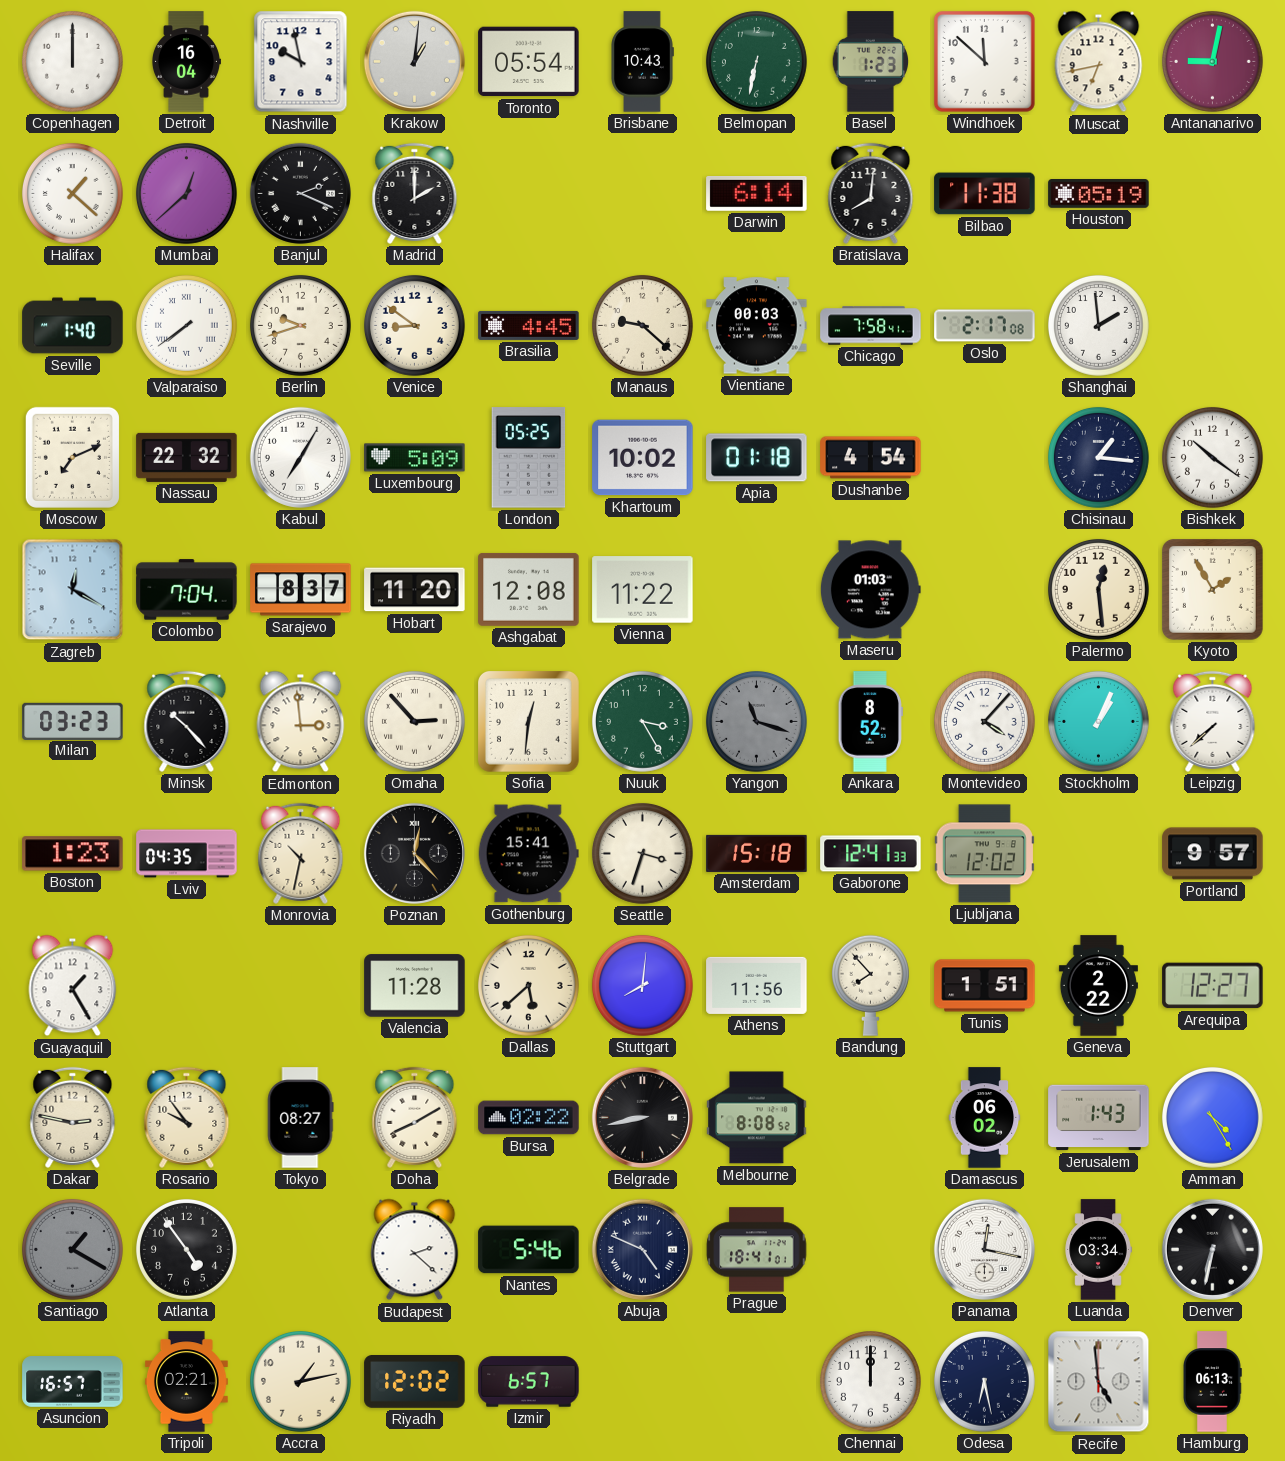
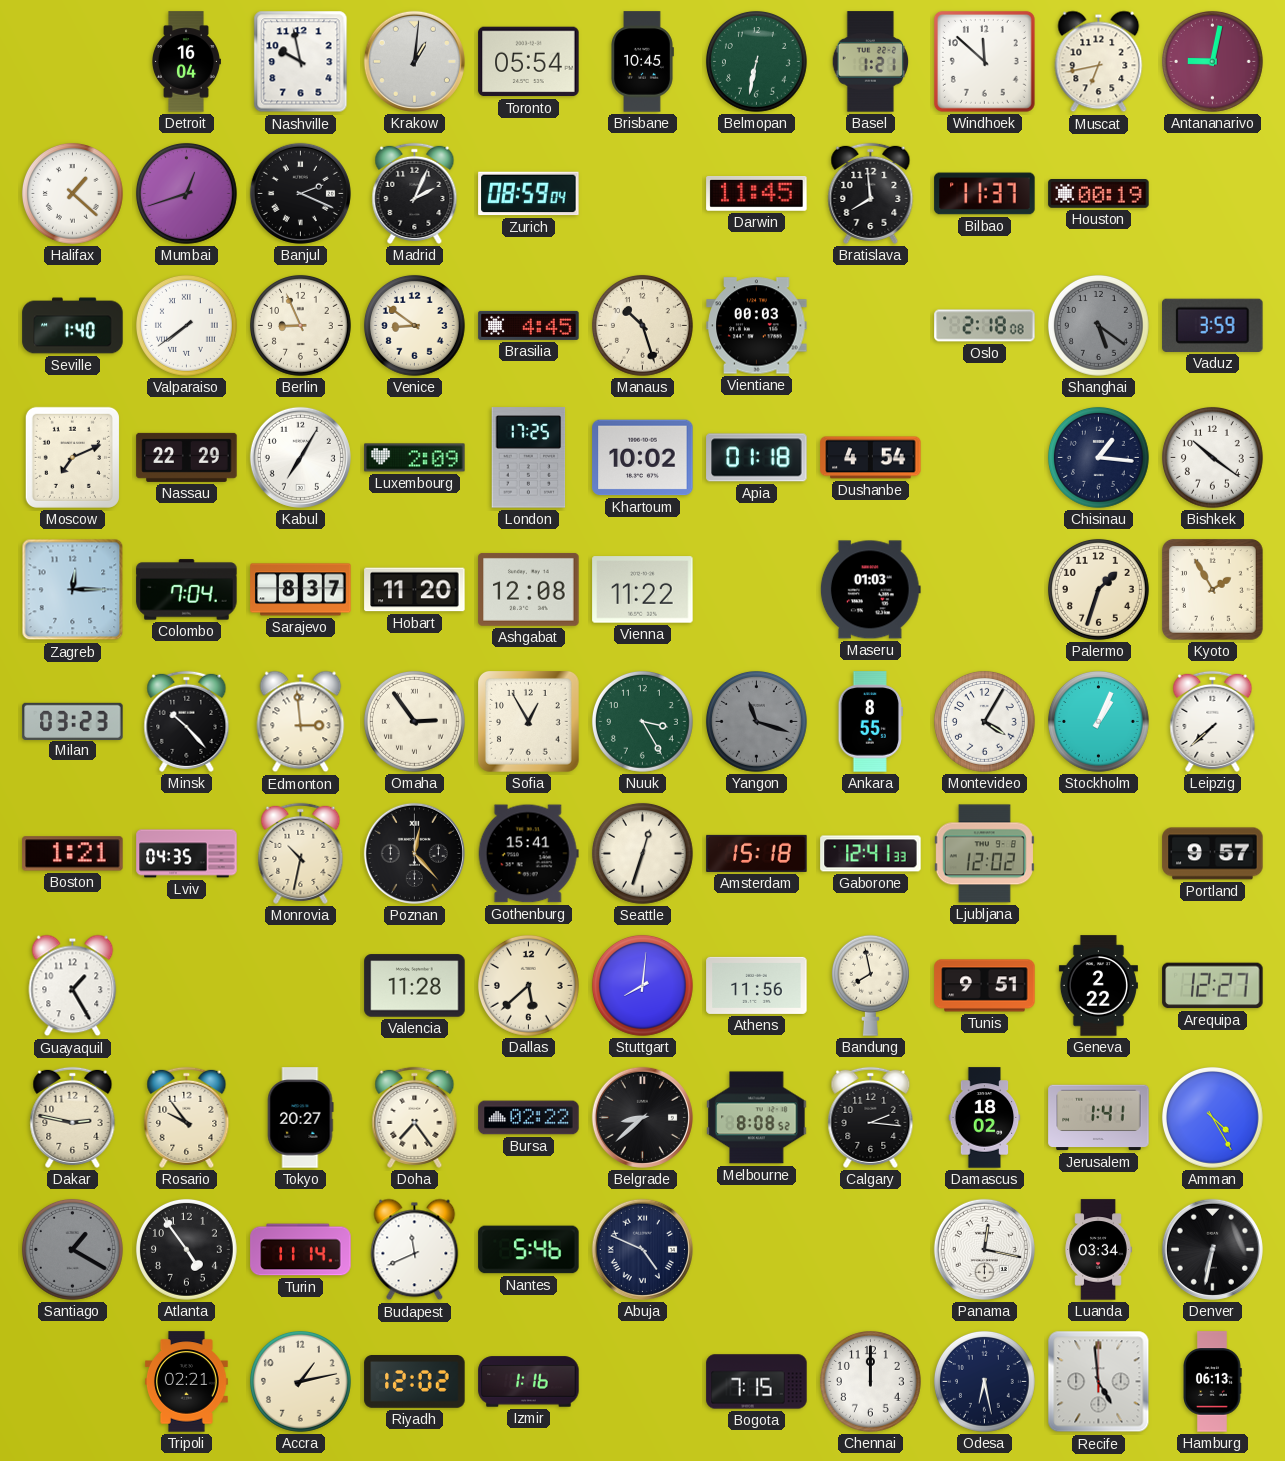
Copenhagen: 12:00 -> none (72, 61)
Brisbane: 10:43 -> 10:45 (642, 62)
Basel: 1:23 -> 1:21 (870, 62)
Mumbai: 12:38 -> 12:42 (186, 193)
Madrid: 2:00 -> 2:04 (415, 193)
Zurich: none -> 08:59 (529, 194)
Darwin: 6:14 -> 11:45 (757, 194)
Bratislava: 8:01 -> 7:59 (871, 193)
Bilbao: 11:38 -> 11:37 (985, 194)
Houston: 05:19 -> 00:19 (1099, 194)
Berlin: 9:42 -> 8:56 (300, 325)
Manaus: 9:22 -> 10:27 (642, 325)
Chicago: 7:58 -> none (871, 326)
Oslo: 2:17 -> 2:18 (985, 326)
Shanghai: 1:59 -> 5:21 (1098, 325)
Shanghai dial: white -> grey (1098, 325)
Vaduz: none -> 3:59 (1213, 325)
Nassau: 22:32 -> 22:29 (187, 457)
Luxembourg: 5:09 -> 2:09 (415, 458)
London: 05:25 -> 17:25 (529, 458)
Zagreb: 12:20 -> 12:15 (73, 590)
Palermo: 12:29 -> 1:33 (1098, 589)
Omaha: 2:53 -> 2:54 (414, 721)
Sofia: 12:31 -> 12:55 (529, 722)
Ankara: 8:52 -> 8:55 (870, 722)
Montevideo: 4:07 -> 4:05 (984, 721)
Boston: 1:23 -> 1:21 (73, 854)
Seattle: 3:33 -> 12:33 (642, 853)
Bandung: 7:53 -> 7:58 (870, 985)
Tunis: 1:51 -> 9:51 (985, 986)
Tokyo: 08:27 -> 20:27 (300, 1118)
Doha: 8:10 -> 7:24 (415, 1117)
Belgrade: 8:43 -> 8:38 (642, 1117)
Calgary: none -> 2:16 (871, 1117)
Damascus: 06:02 -> 18:02 (985, 1118)
Jerusalem: 1:43 -> 1:41 (1099, 1118)
Turin: none -> 11:14 (301, 1250)
Budapest: 2:22 -> 11:41 (415, 1250)
Prague: 18:41 -> none (757, 1250)
Asuncion: 16:57 -> none (73, 1382)
Izmir: 6:57 -> 1:16 (529, 1382)
Bogota: none -> 7:15 (757, 1382)
